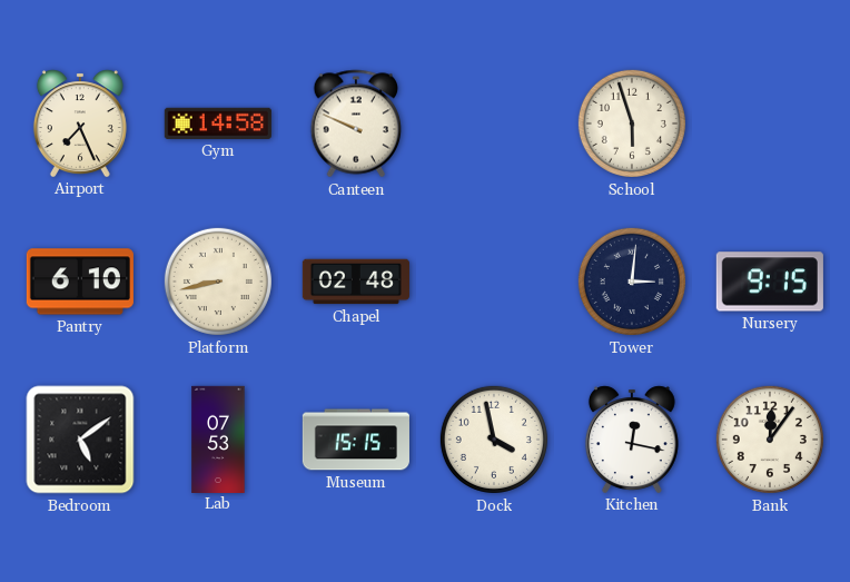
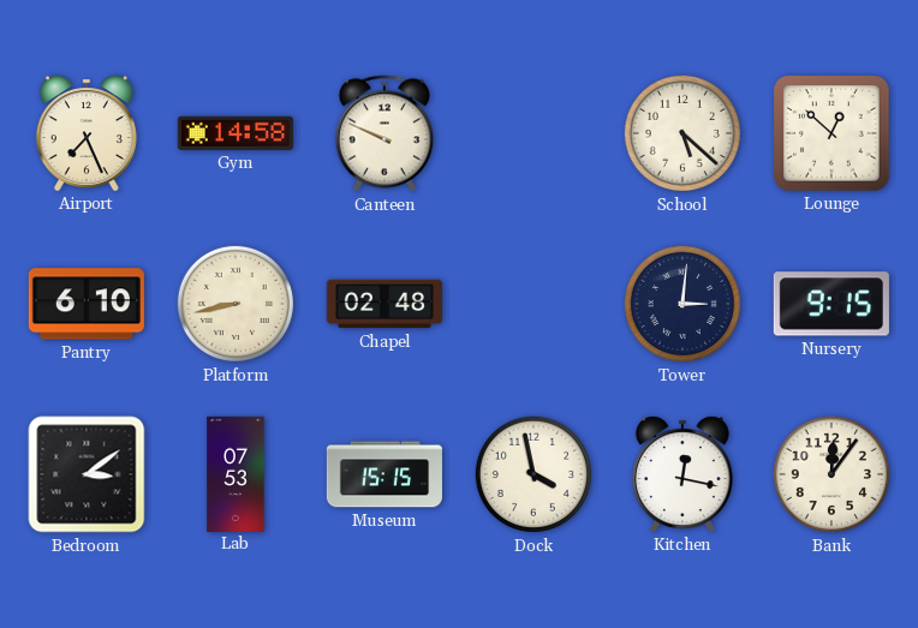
School: 5:57 -> 5:22 (682, 133)
Lounge: none -> 12:52 (831, 133)
Bedroom: 5:09 -> 3:09 (87, 474)
